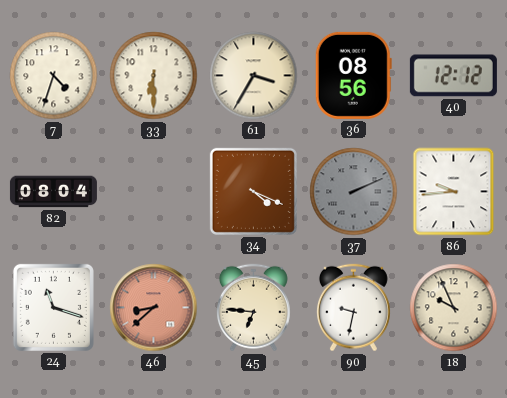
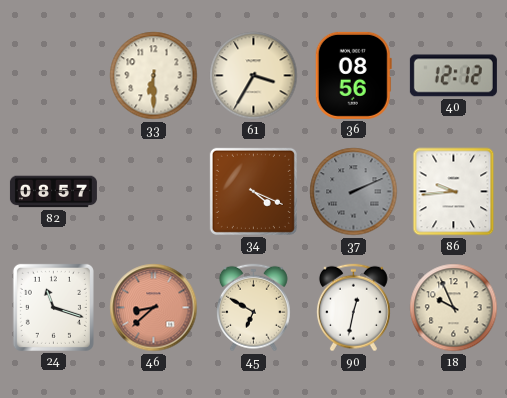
7: 4:33 -> none (54, 76)
82: 08:04 -> 08:57 (53, 192)
45: 6:46 -> 6:50 (253, 308)
90: 9:32 -> 12:32 (353, 308)
